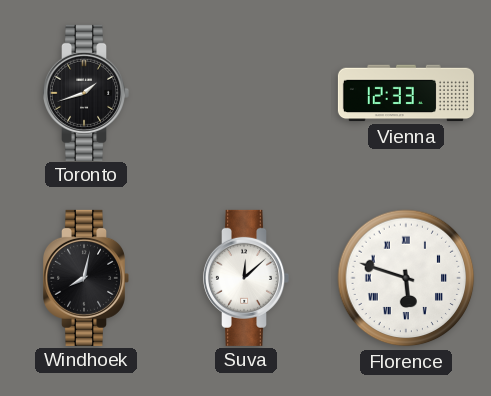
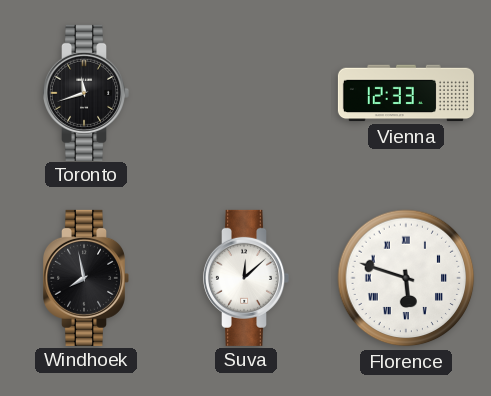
Toronto: 1:42 -> 11:42 (86, 93)
Windhoek: 8:02 -> 7:58 (86, 278)
